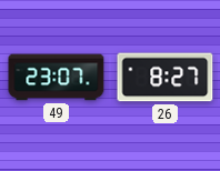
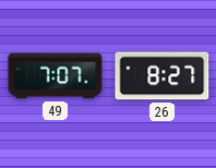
49: 23:07 -> 7:07 (56, 76)
